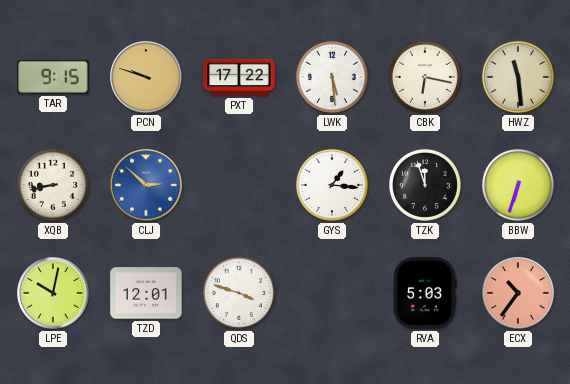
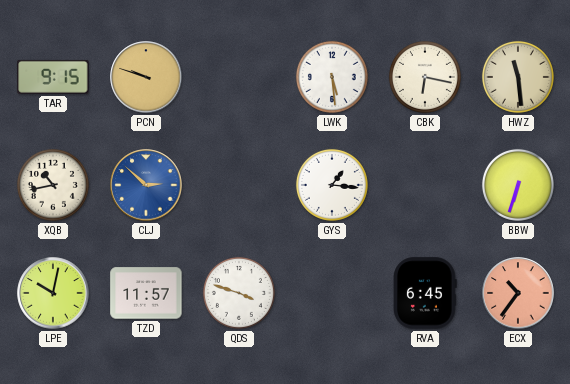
PXT: 17:22 -> none (239, 77)
XQB: 8:43 -> 10:43 (53, 185)
TZK: 11:57 -> none (425, 185)
TZD: 12:01 -> 11:57 (146, 293)
RVA: 5:03 -> 6:45 (425, 293)
